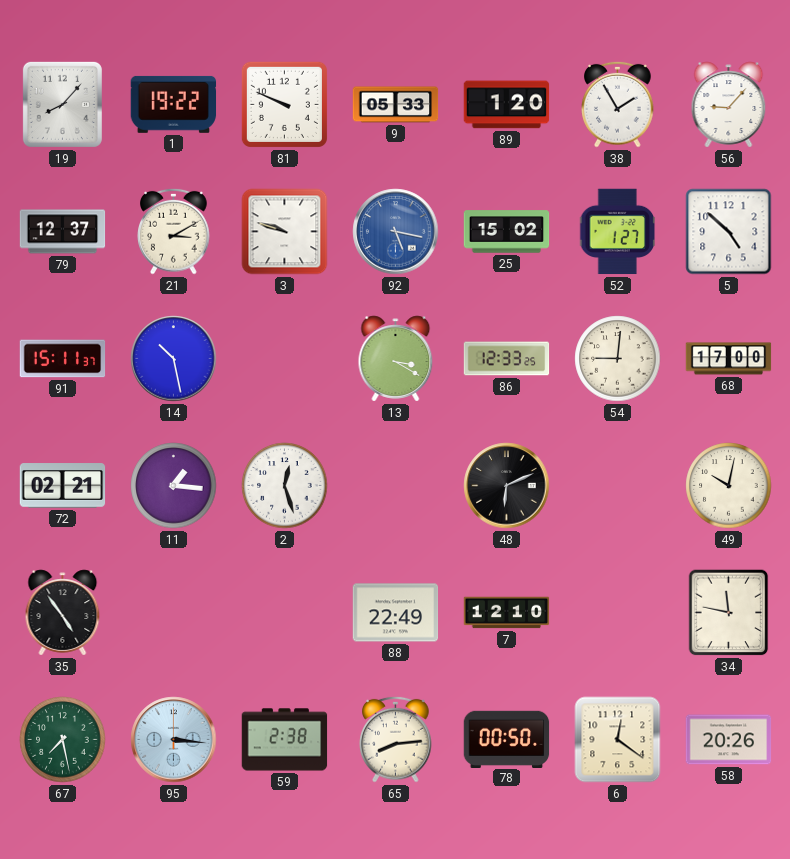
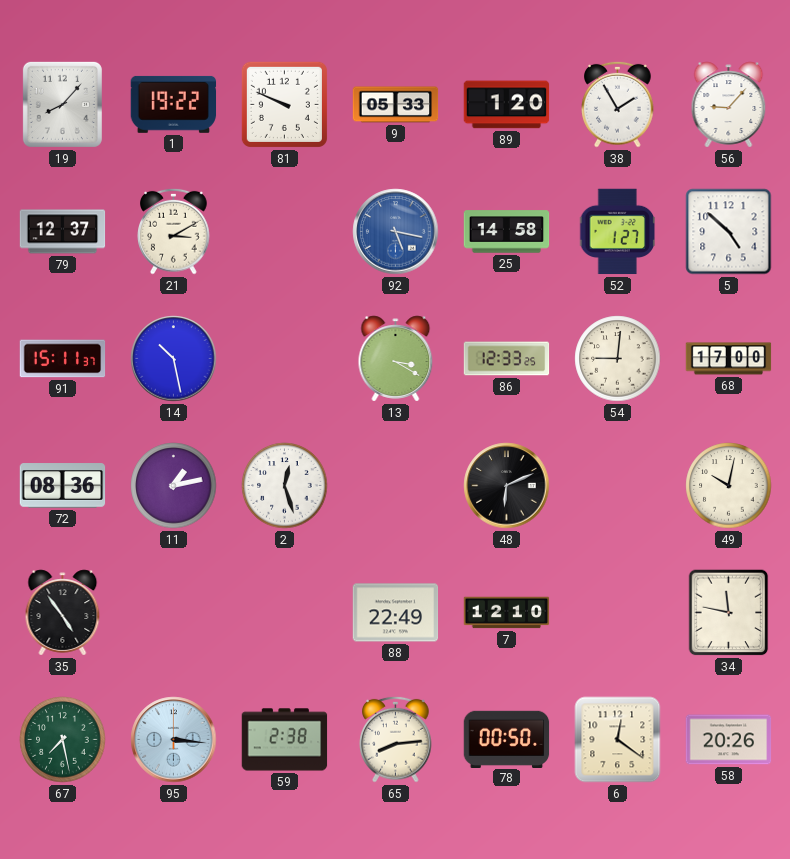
3: 9:48 -> none (285, 232)
25: 15:02 -> 14:58 (507, 232)
72: 02:21 -> 08:36 (63, 486)
11: 1:16 -> 1:13 (174, 486)
